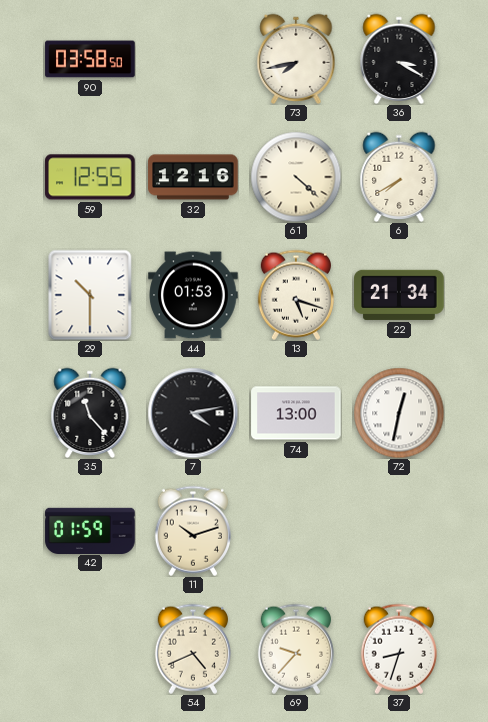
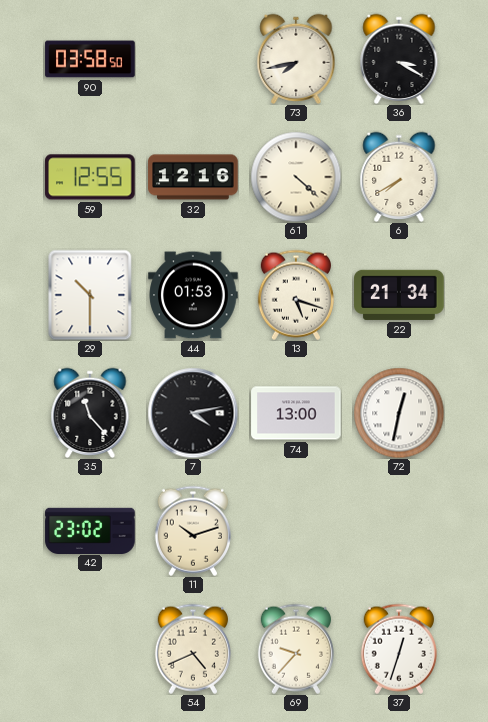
42: 01:59 -> 23:02 (90, 530)
37: 8:33 -> 12:33 (399, 649)
